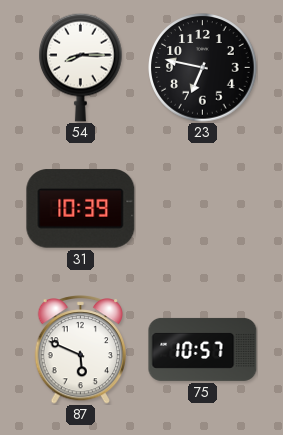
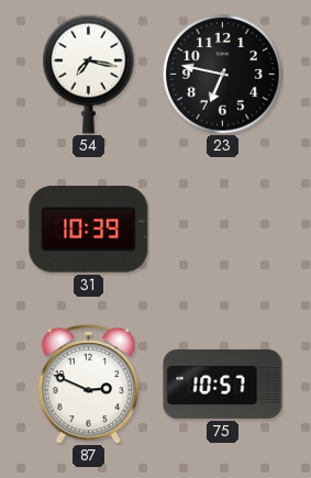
54: 8:15 -> 7:17 (89, 74)
87: 5:49 -> 2:49 (89, 385)
